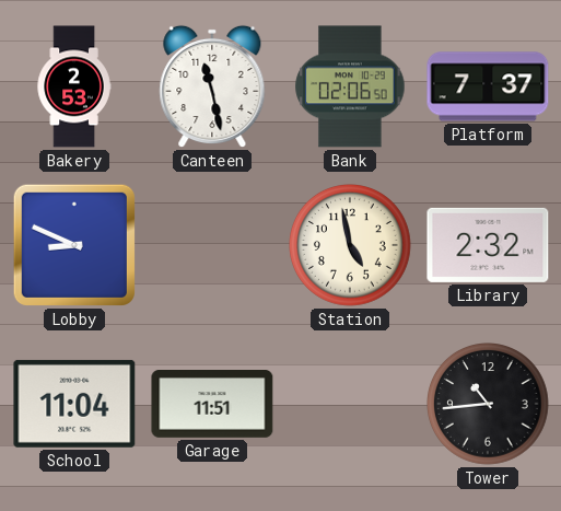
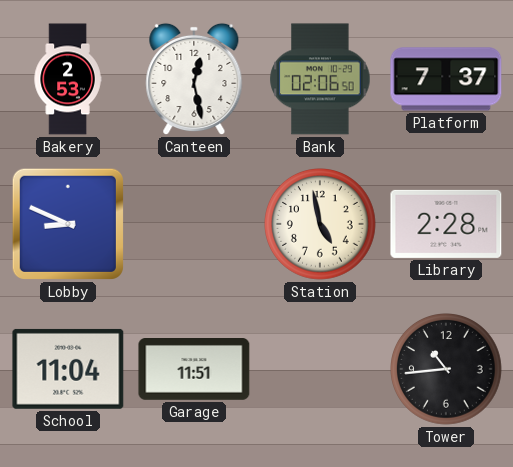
Canteen: 11:28 -> 12:28 (194, 79)
Library: 2:32 -> 2:28 (446, 224)
